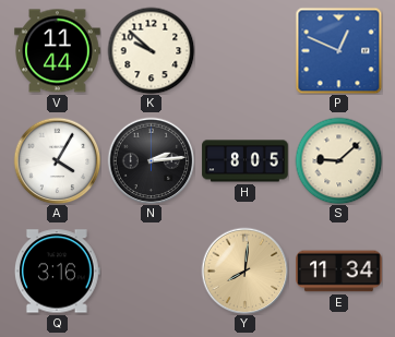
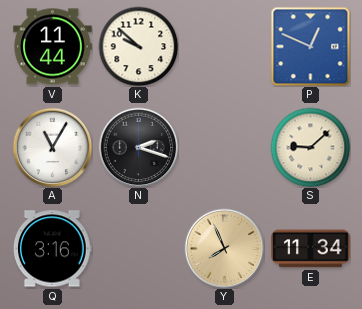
A: 4:05 -> 11:05 (52, 147)
N: 2:14 -> 2:18 (138, 147)
H: 8:05 -> none (246, 161)
Y: 8:01 -> 7:56 (224, 248)
